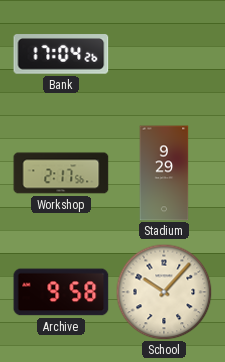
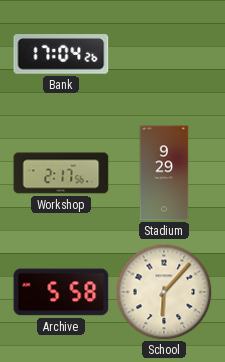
Archive: 9:58 -> 5:58 (61, 292)
School: 10:07 -> 6:07 (164, 292)
